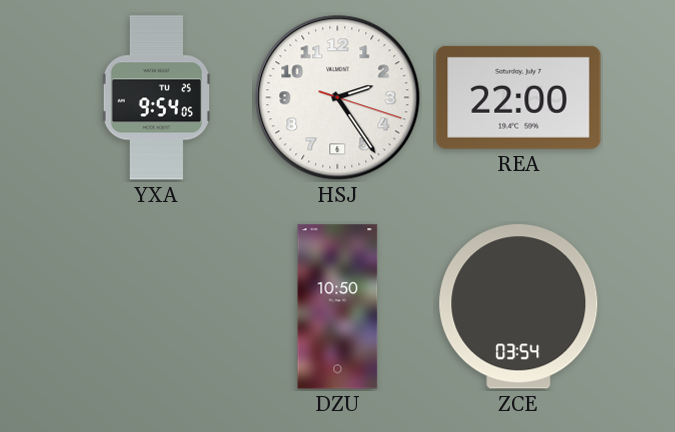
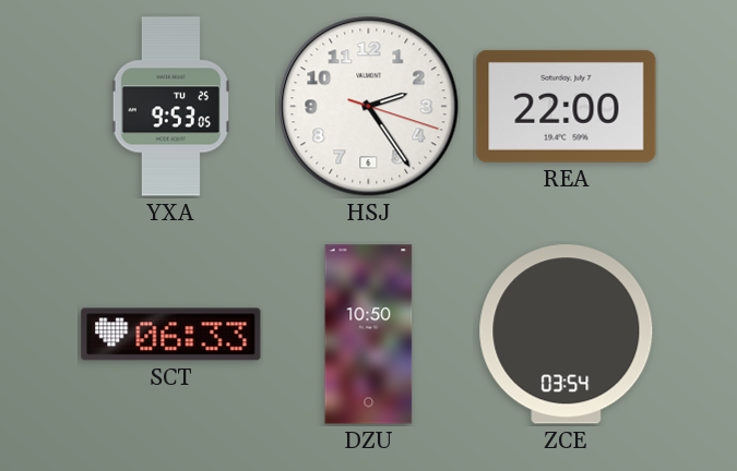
YXA: 9:54 -> 9:53 (170, 107)
SCT: none -> 06:33 (171, 335)
